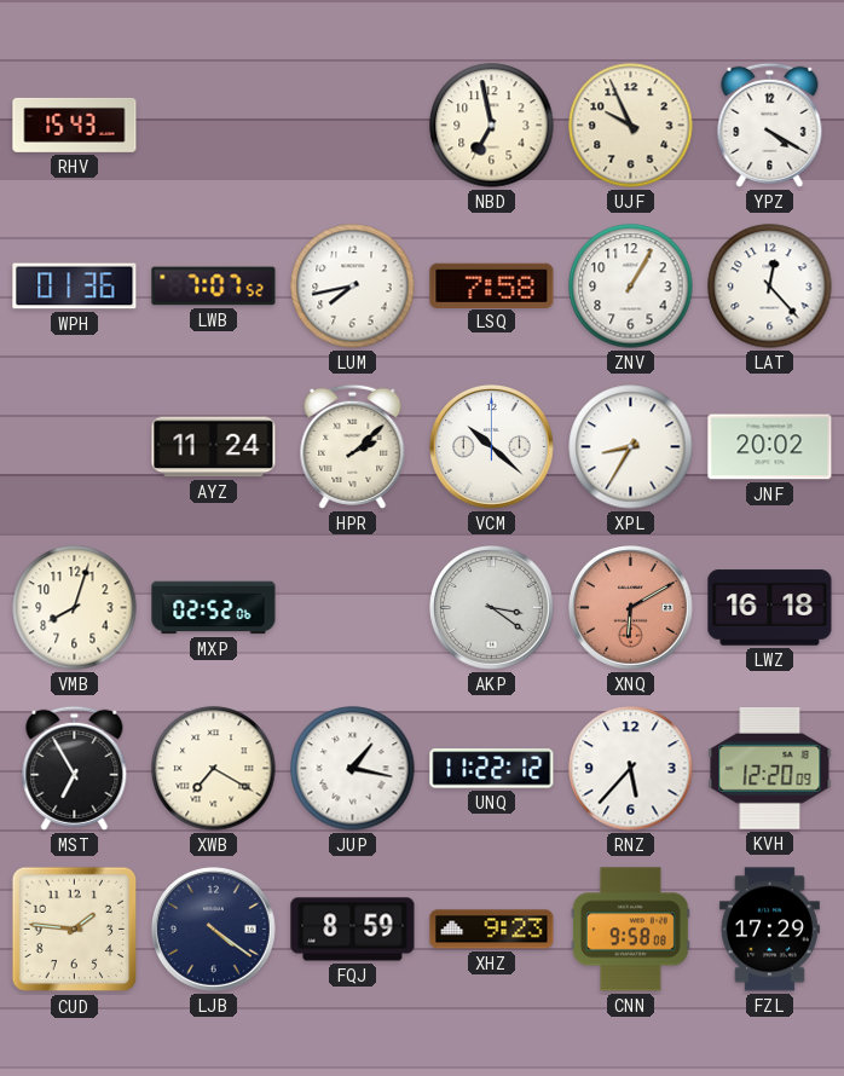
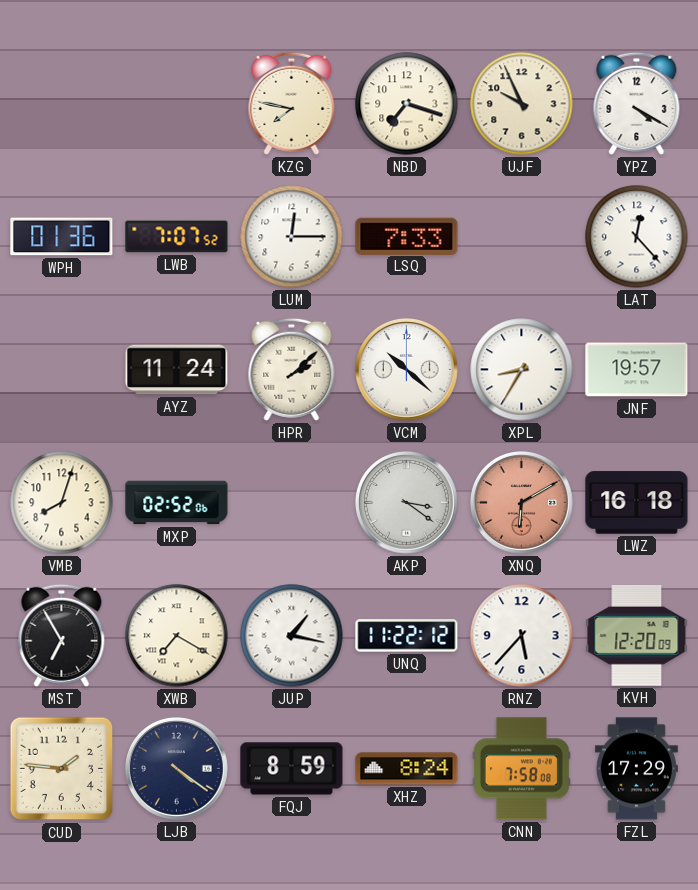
RHV: 15:43 -> none (75, 125)
KZG: none -> 7:47 (292, 103)
NBD: 6:58 -> 7:18 (407, 104)
LUM: 7:43 -> 12:15 (292, 237)
LSQ: 7:58 -> 7:33 (407, 236)
ZNV: 1:05 -> none (631, 287)
JNF: 20:02 -> 19:57 (637, 370)
XHZ: 9:23 -> 8:24 (407, 769)
CNN: 9:58 -> 7:58 (521, 769)
